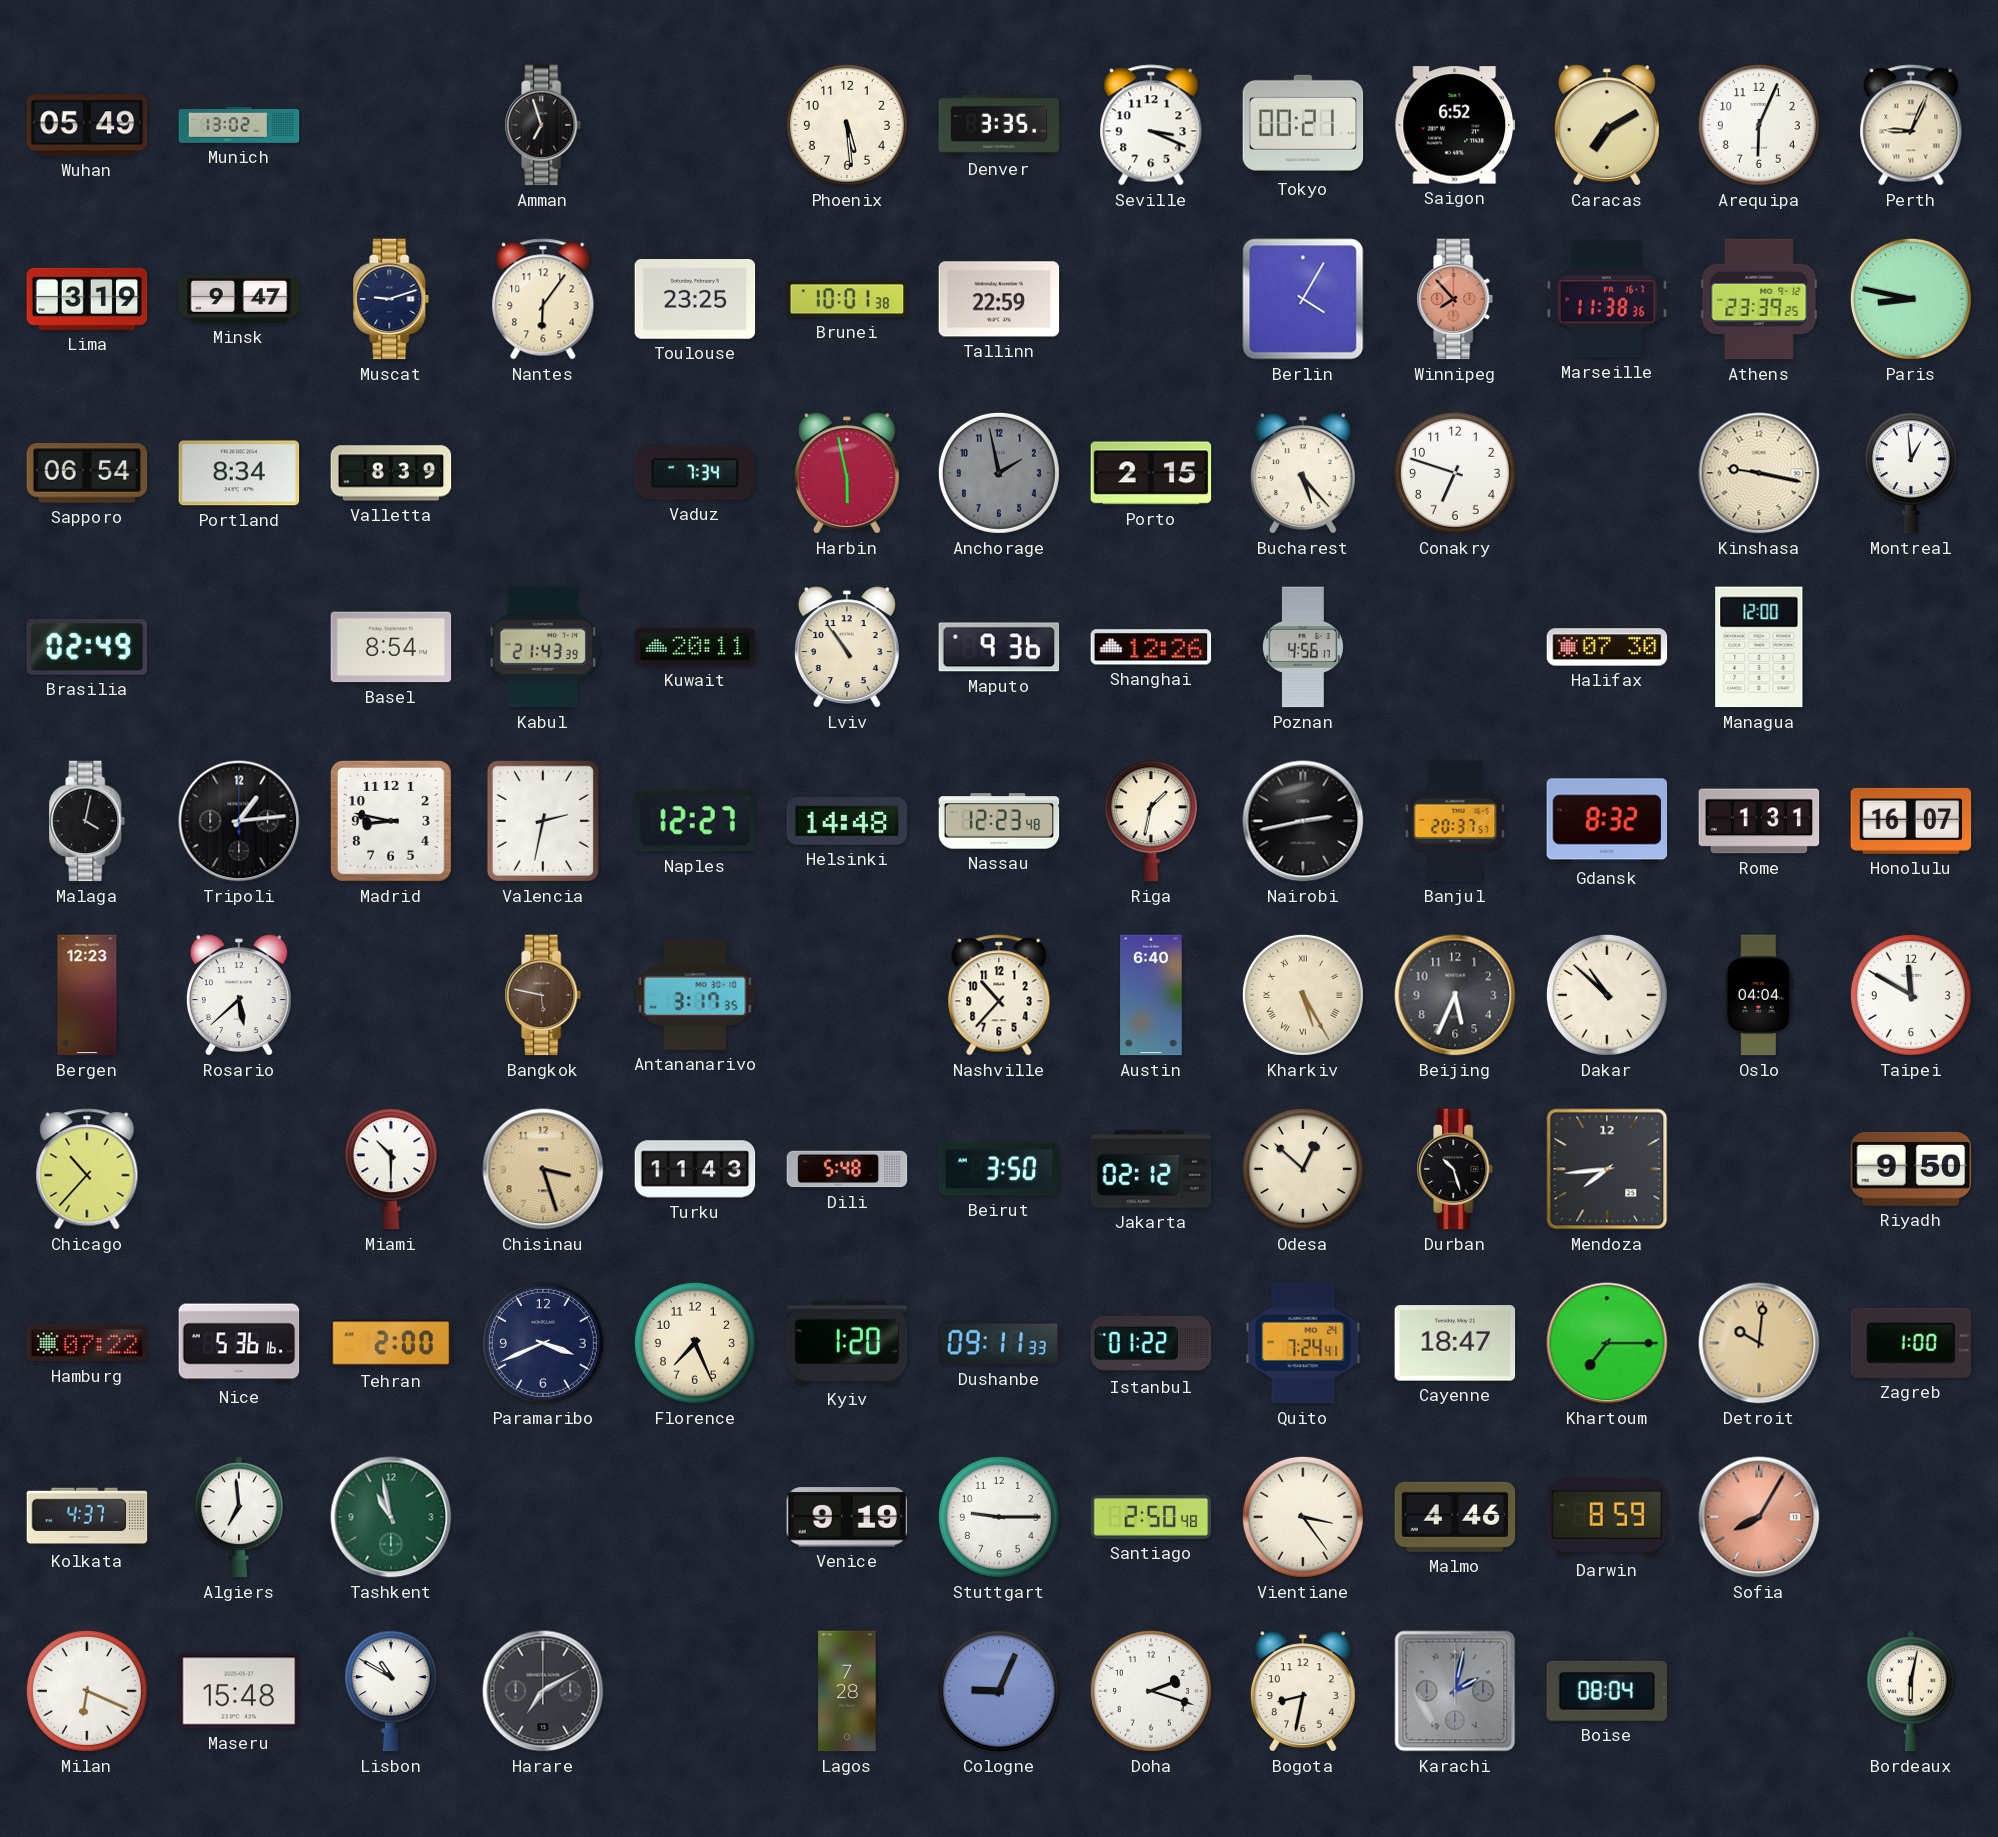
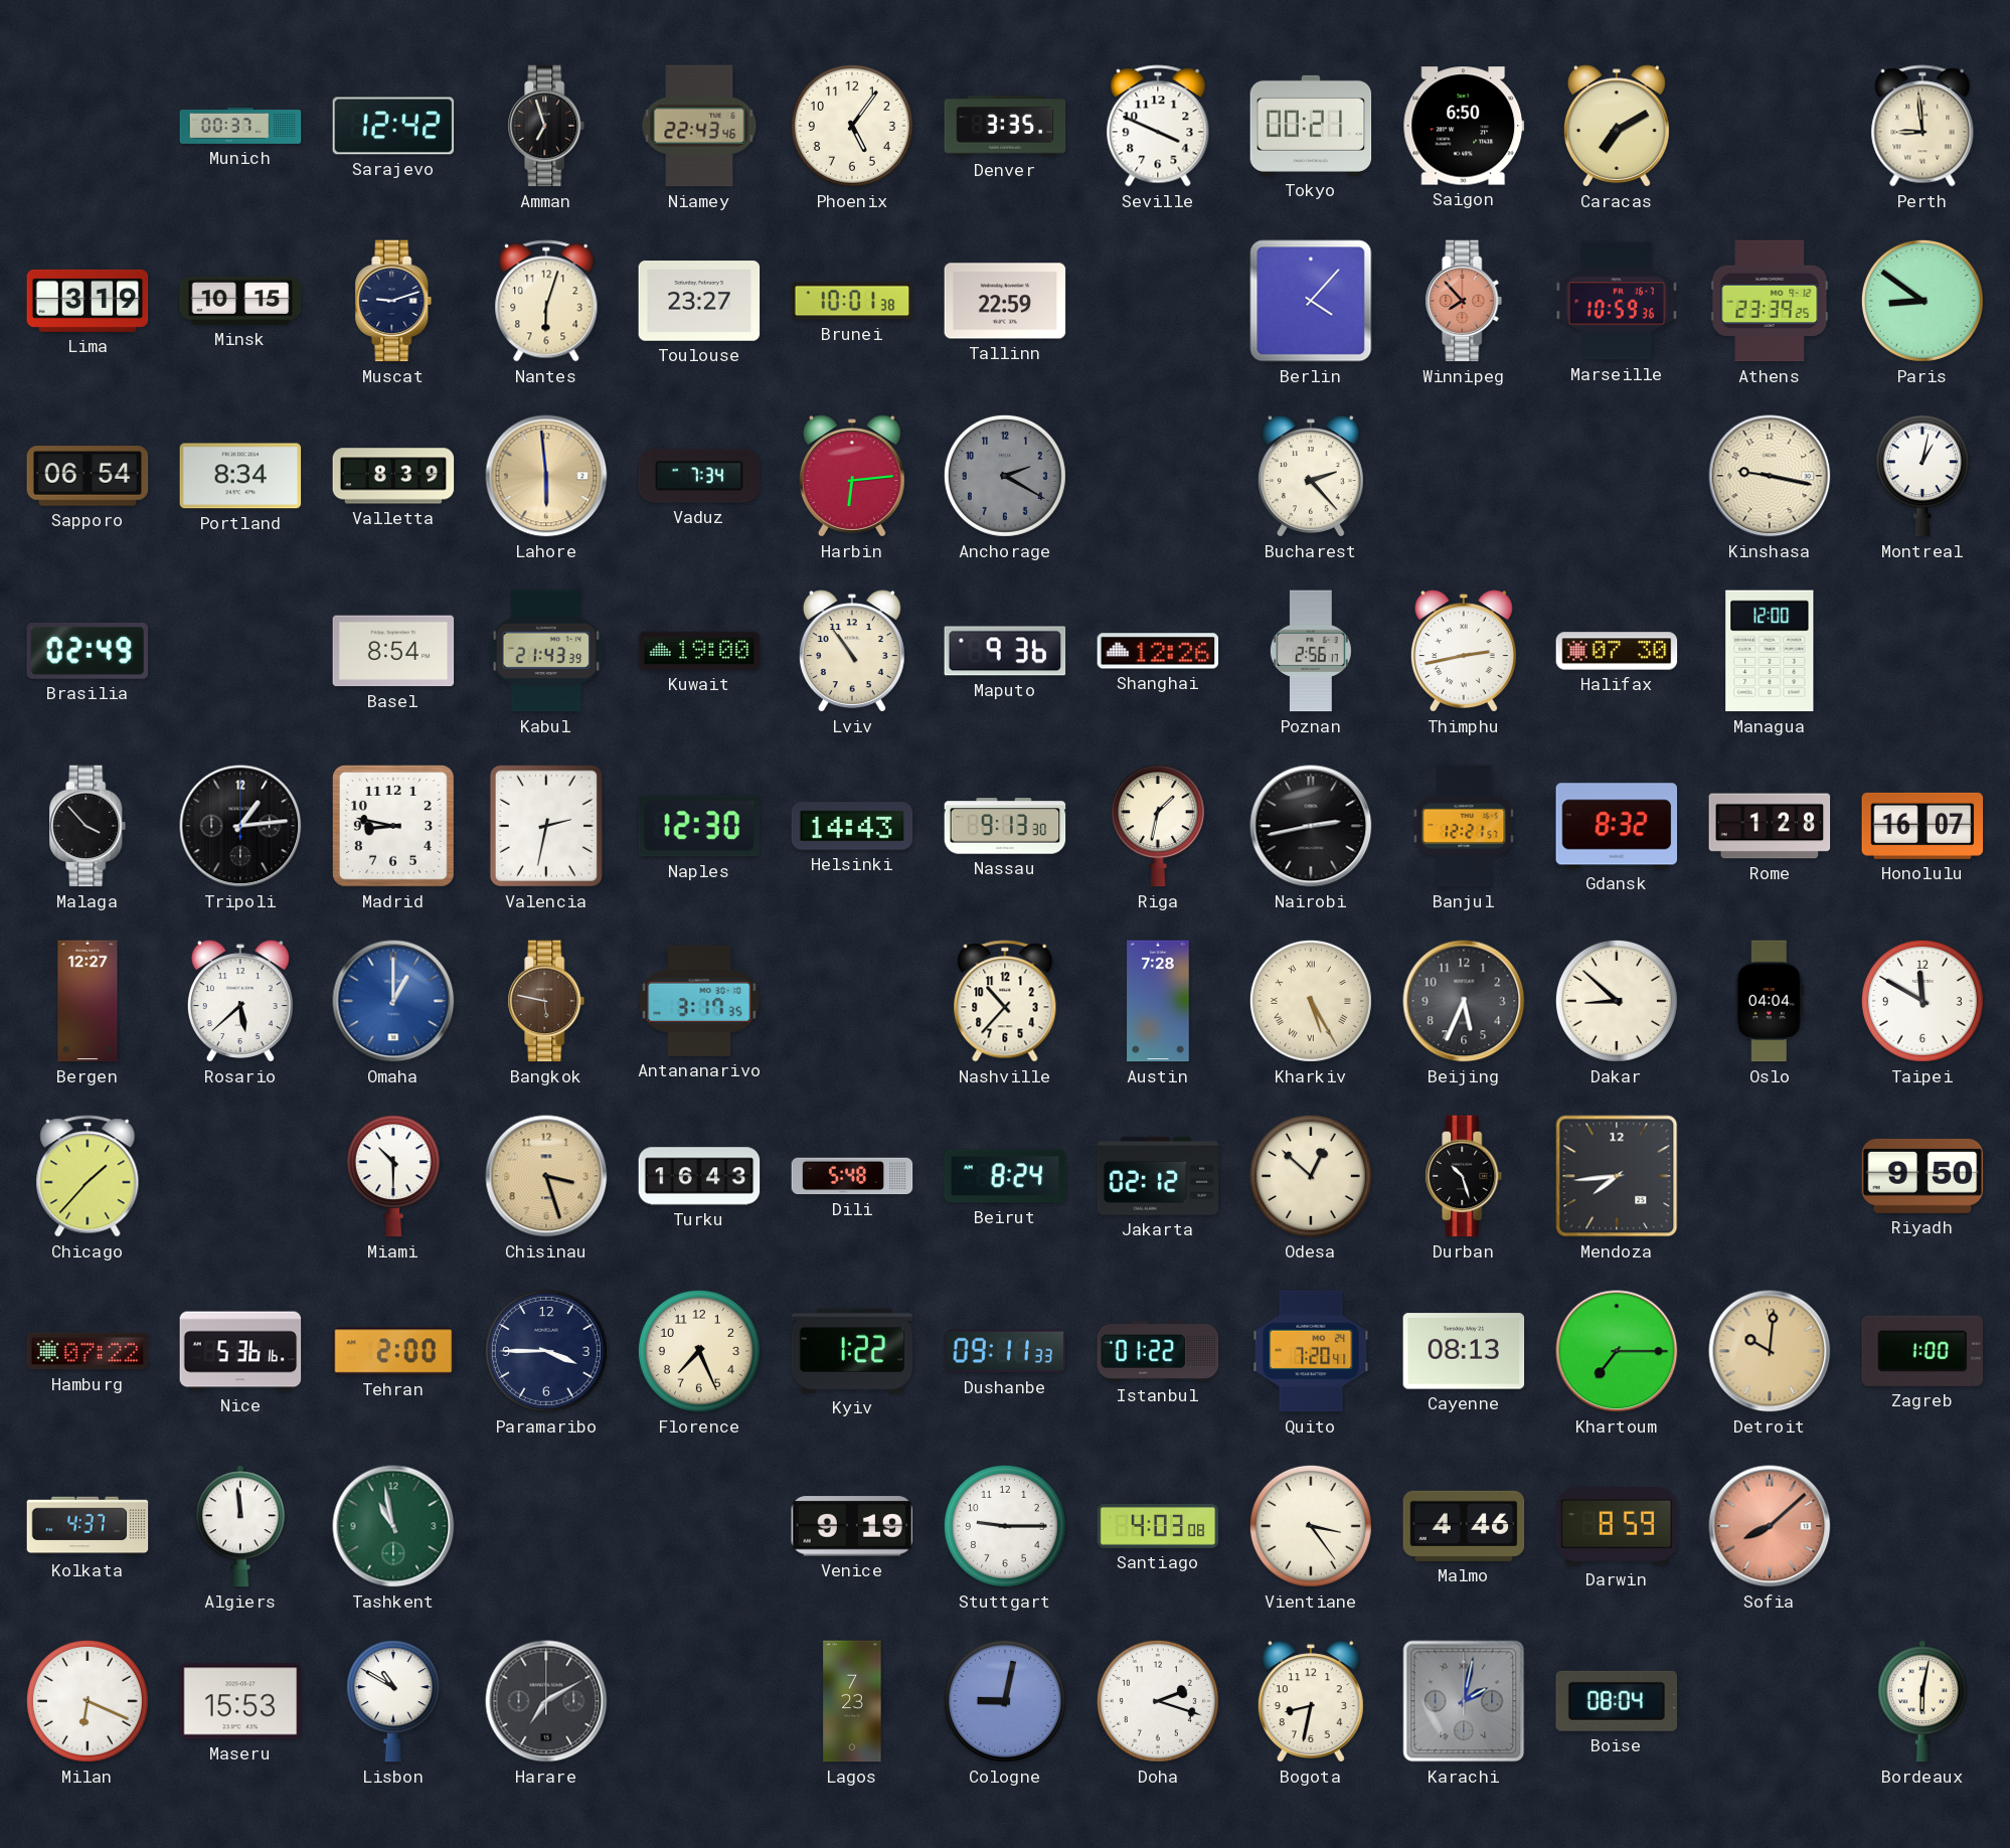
Wuhan: 05:49 -> none (87, 125)
Munich: 13:02 -> 00:37 (240, 126)
Sarajevo: none -> 12:42 (393, 126)
Niamey: none -> 22:43 (699, 126)
Phoenix: 5:29 -> 5:06 (852, 126)
Seville: 3:19 -> 3:49 (1158, 126)
Saigon: 6:52 -> 6:50 (1464, 126)
Arequipa: 6:04 -> none (1759, 125)
Perth: 9:04 -> 8:59 (1922, 126)
Minsk: 9:47 -> 10:15 (240, 301)
Nantes: 6:06 -> 6:03 (546, 301)
Toulouse: 23:25 -> 23:27 (699, 302)
Berlin: 4:05 -> 4:07 (1311, 301)
Marseille: 11:38 -> 10:59 (1617, 301)
Paris: 8:47 -> 8:51 (1922, 301)
Lahore: none -> 5:59 (546, 476)
Harbin: 5:58 -> 6:14 (852, 476)
Anchorage: 1:58 -> 2:20 (1005, 476)
Porto: 2:15 -> none (1151, 473)
Bucharest: 5:23 -> 2:23 (1311, 476)
Conakry: 6:48 -> none (1455, 473)
Montreal: 12:59 -> 1:02 (1922, 476)
Kuwait: 20:11 -> 19:00 (699, 651)
Poznan: 4:56 -> 2:56 (1311, 651)
Thimphu: none -> 2:43 (1464, 651)
Malaga: 4:02 -> 3:53 (88, 826)
Naples: 12:27 -> 12:30 (698, 826)
Helsinki: 14:48 -> 14:43 (852, 826)
Nassau: 12:23 -> 9:13 (1005, 826)
Banjul: 20:37 -> 12:21 (1464, 826)
Rome: 1:31 -> 1:28 (1770, 826)
Bergen: 12:23 -> 12:27 (88, 1001)
Omaha: none -> 1:00 (393, 1001)
Austin: 6:40 -> 7:28 (1158, 1001)
Dakar: 10:52 -> 8:52 (1617, 1001)
Chicago: 10:37 -> 1:37 (88, 1176)
Turku: 11:43 -> 16:43 (699, 1176)
Beirut: 3:50 -> 8:24 (1005, 1176)
Paramaribo: 3:41 -> 3:45 (546, 1351)
Kyiv: 1:20 -> 1:22 (852, 1351)
Quito: 7:24 -> 7:20 (1311, 1351)
Cayenne: 18:47 -> 08:13 (1464, 1351)
Algiers: 6:59 -> 11:59 (240, 1526)
Santiago: 2:50 -> 4:03 (1158, 1526)
Sofia: 8:05 -> 8:08 (1770, 1526)
Maseru: 15:48 -> 15:53 (240, 1701)
Lagos: 7:28 -> 7:23 (852, 1701)
Cologne: 9:04 -> 9:02 (1005, 1701)
